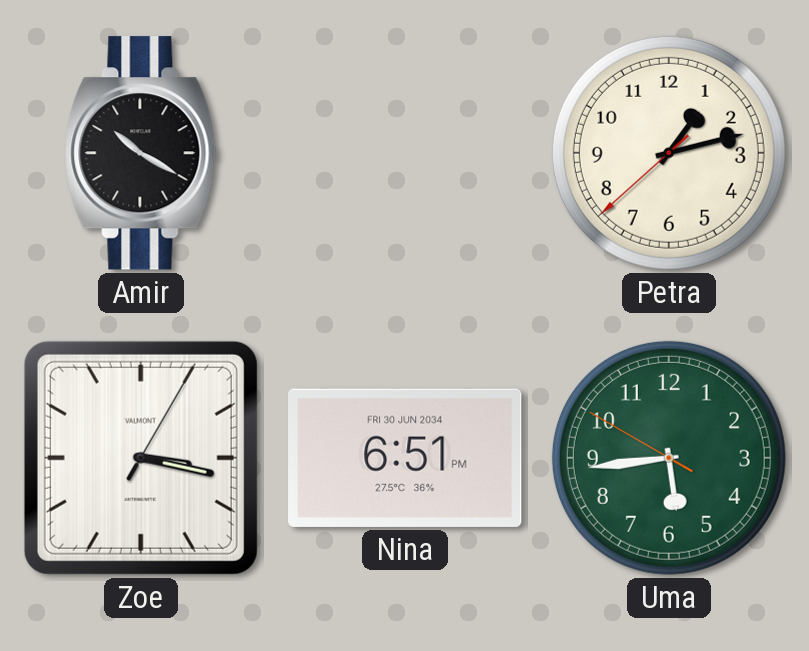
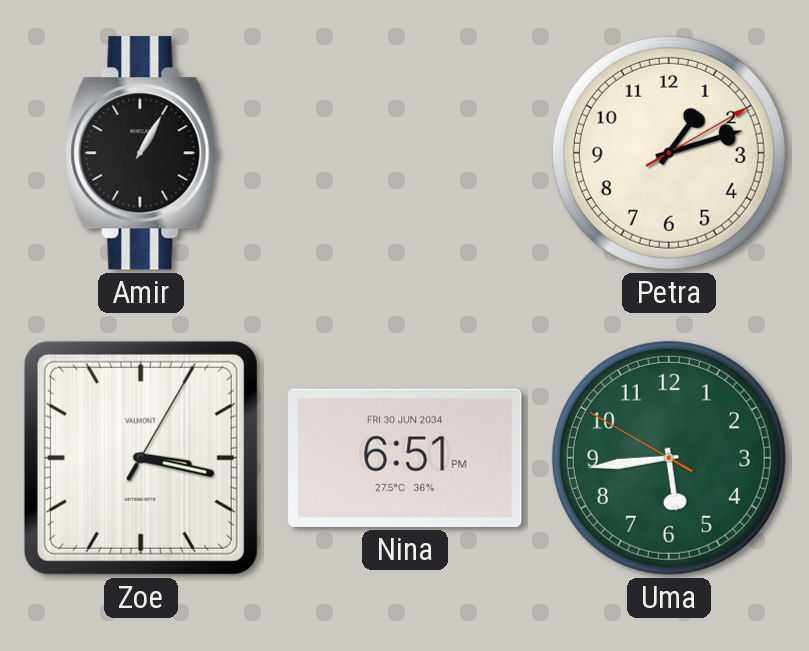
Amir: 10:20 -> 1:05 (141, 153)
Petra: 1:12:38 -> 1:12:10 (669, 153)
